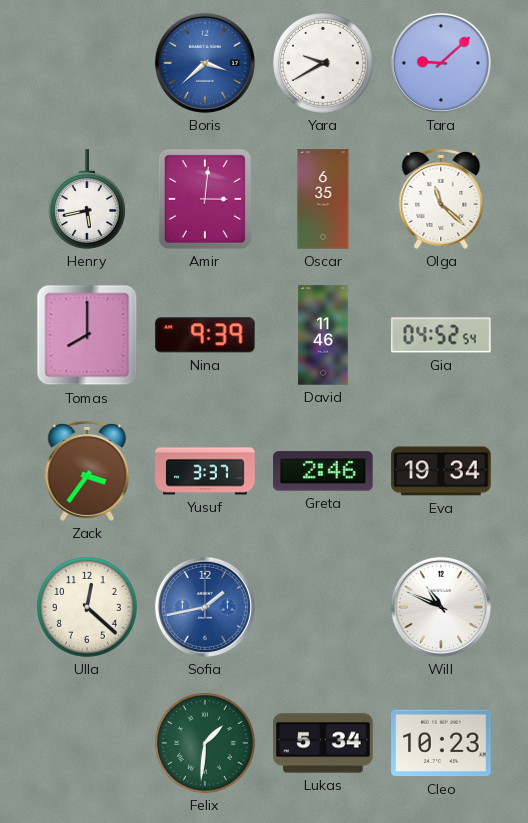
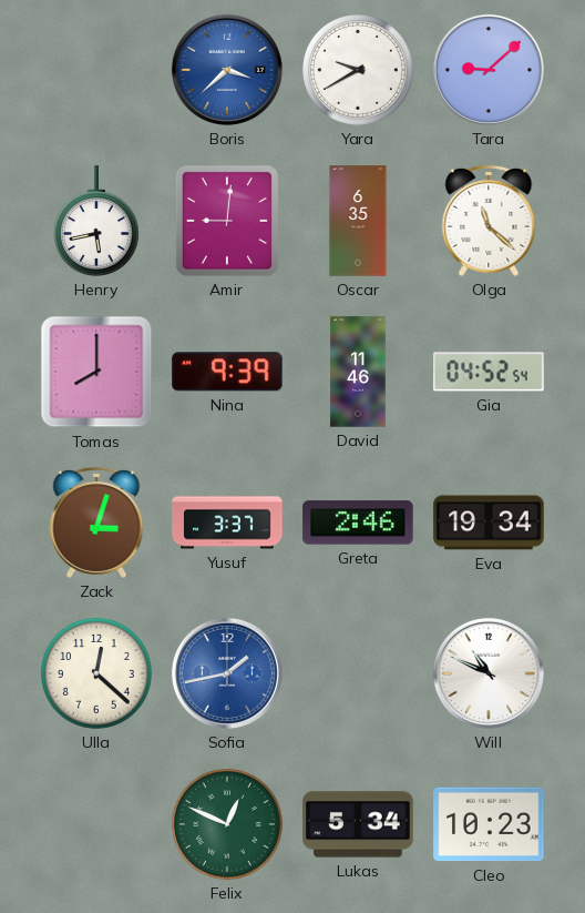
Amir: 3:01 -> 9:01 (227, 221)
Zack: 3:36 -> 3:03 (96, 523)
Felix: 1:31 -> 12:49 (228, 825)
